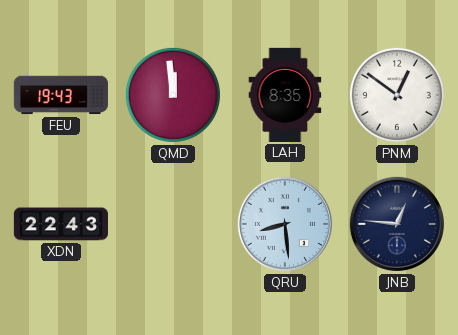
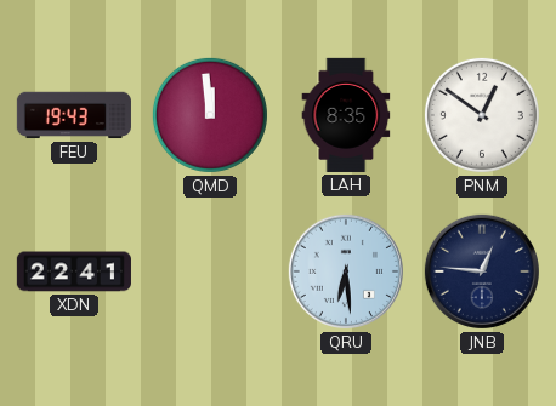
XDN: 22:43 -> 22:41 (74, 271)
QRU: 8:29 -> 6:29 (346, 271)
